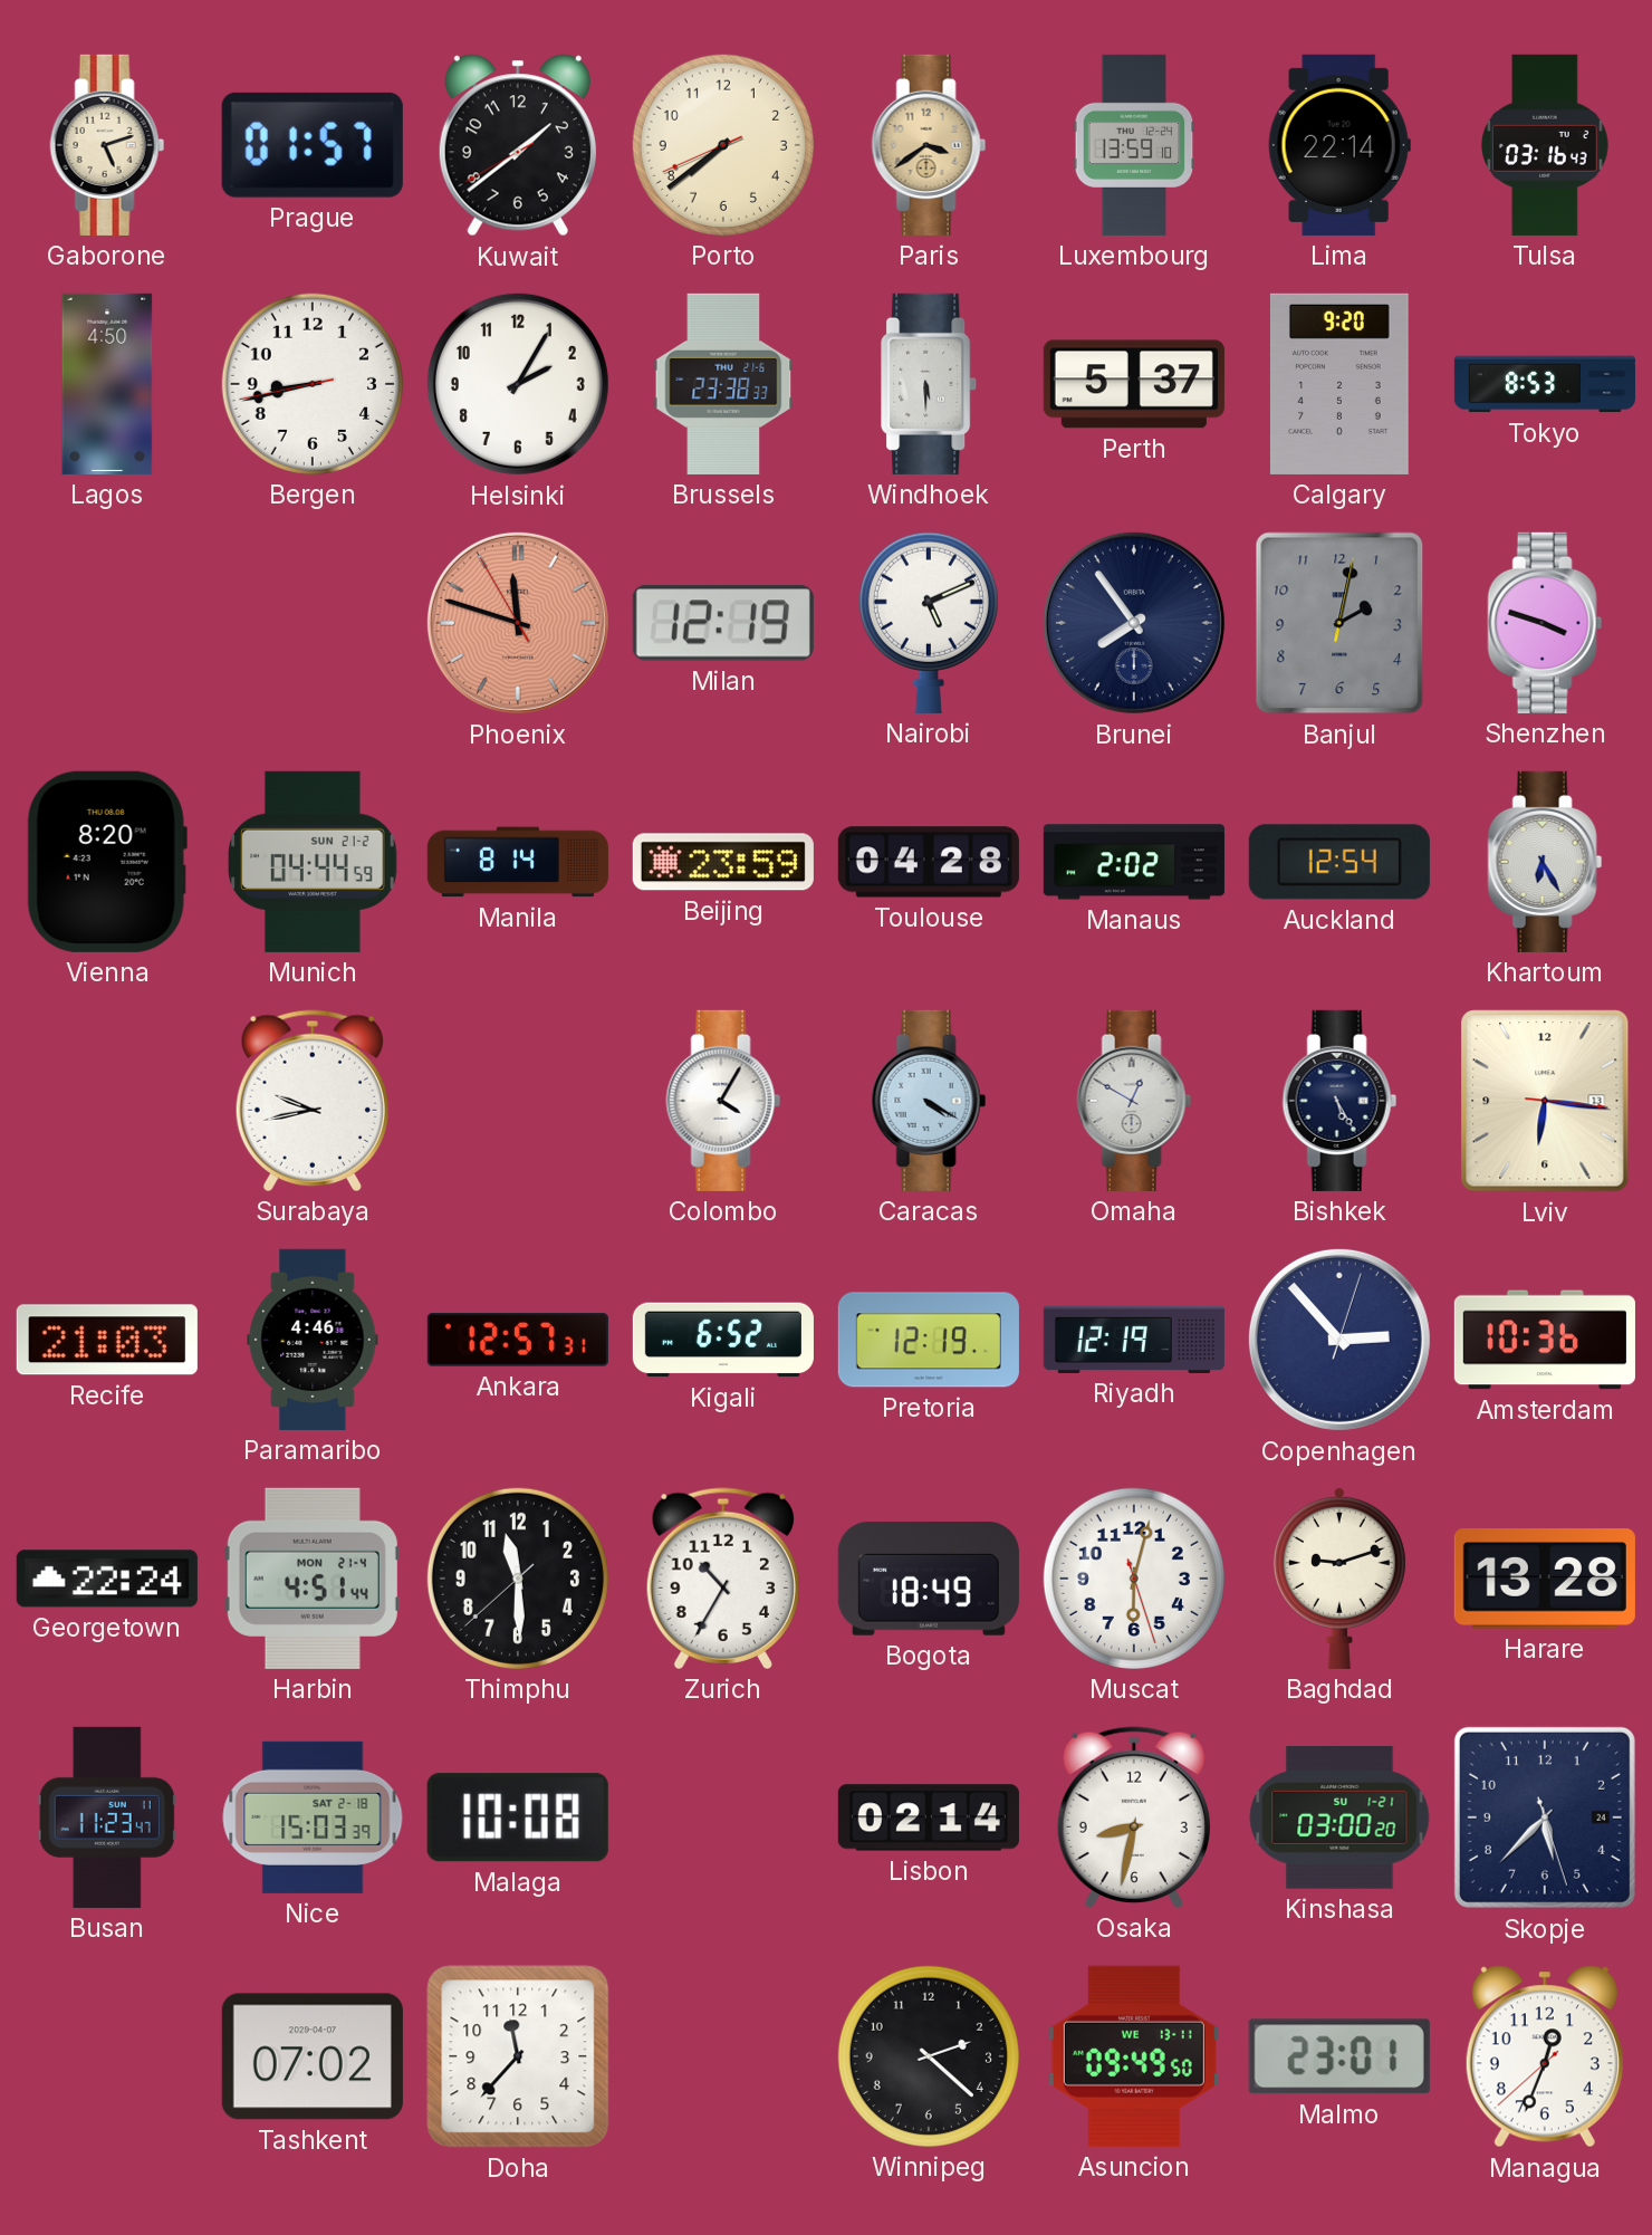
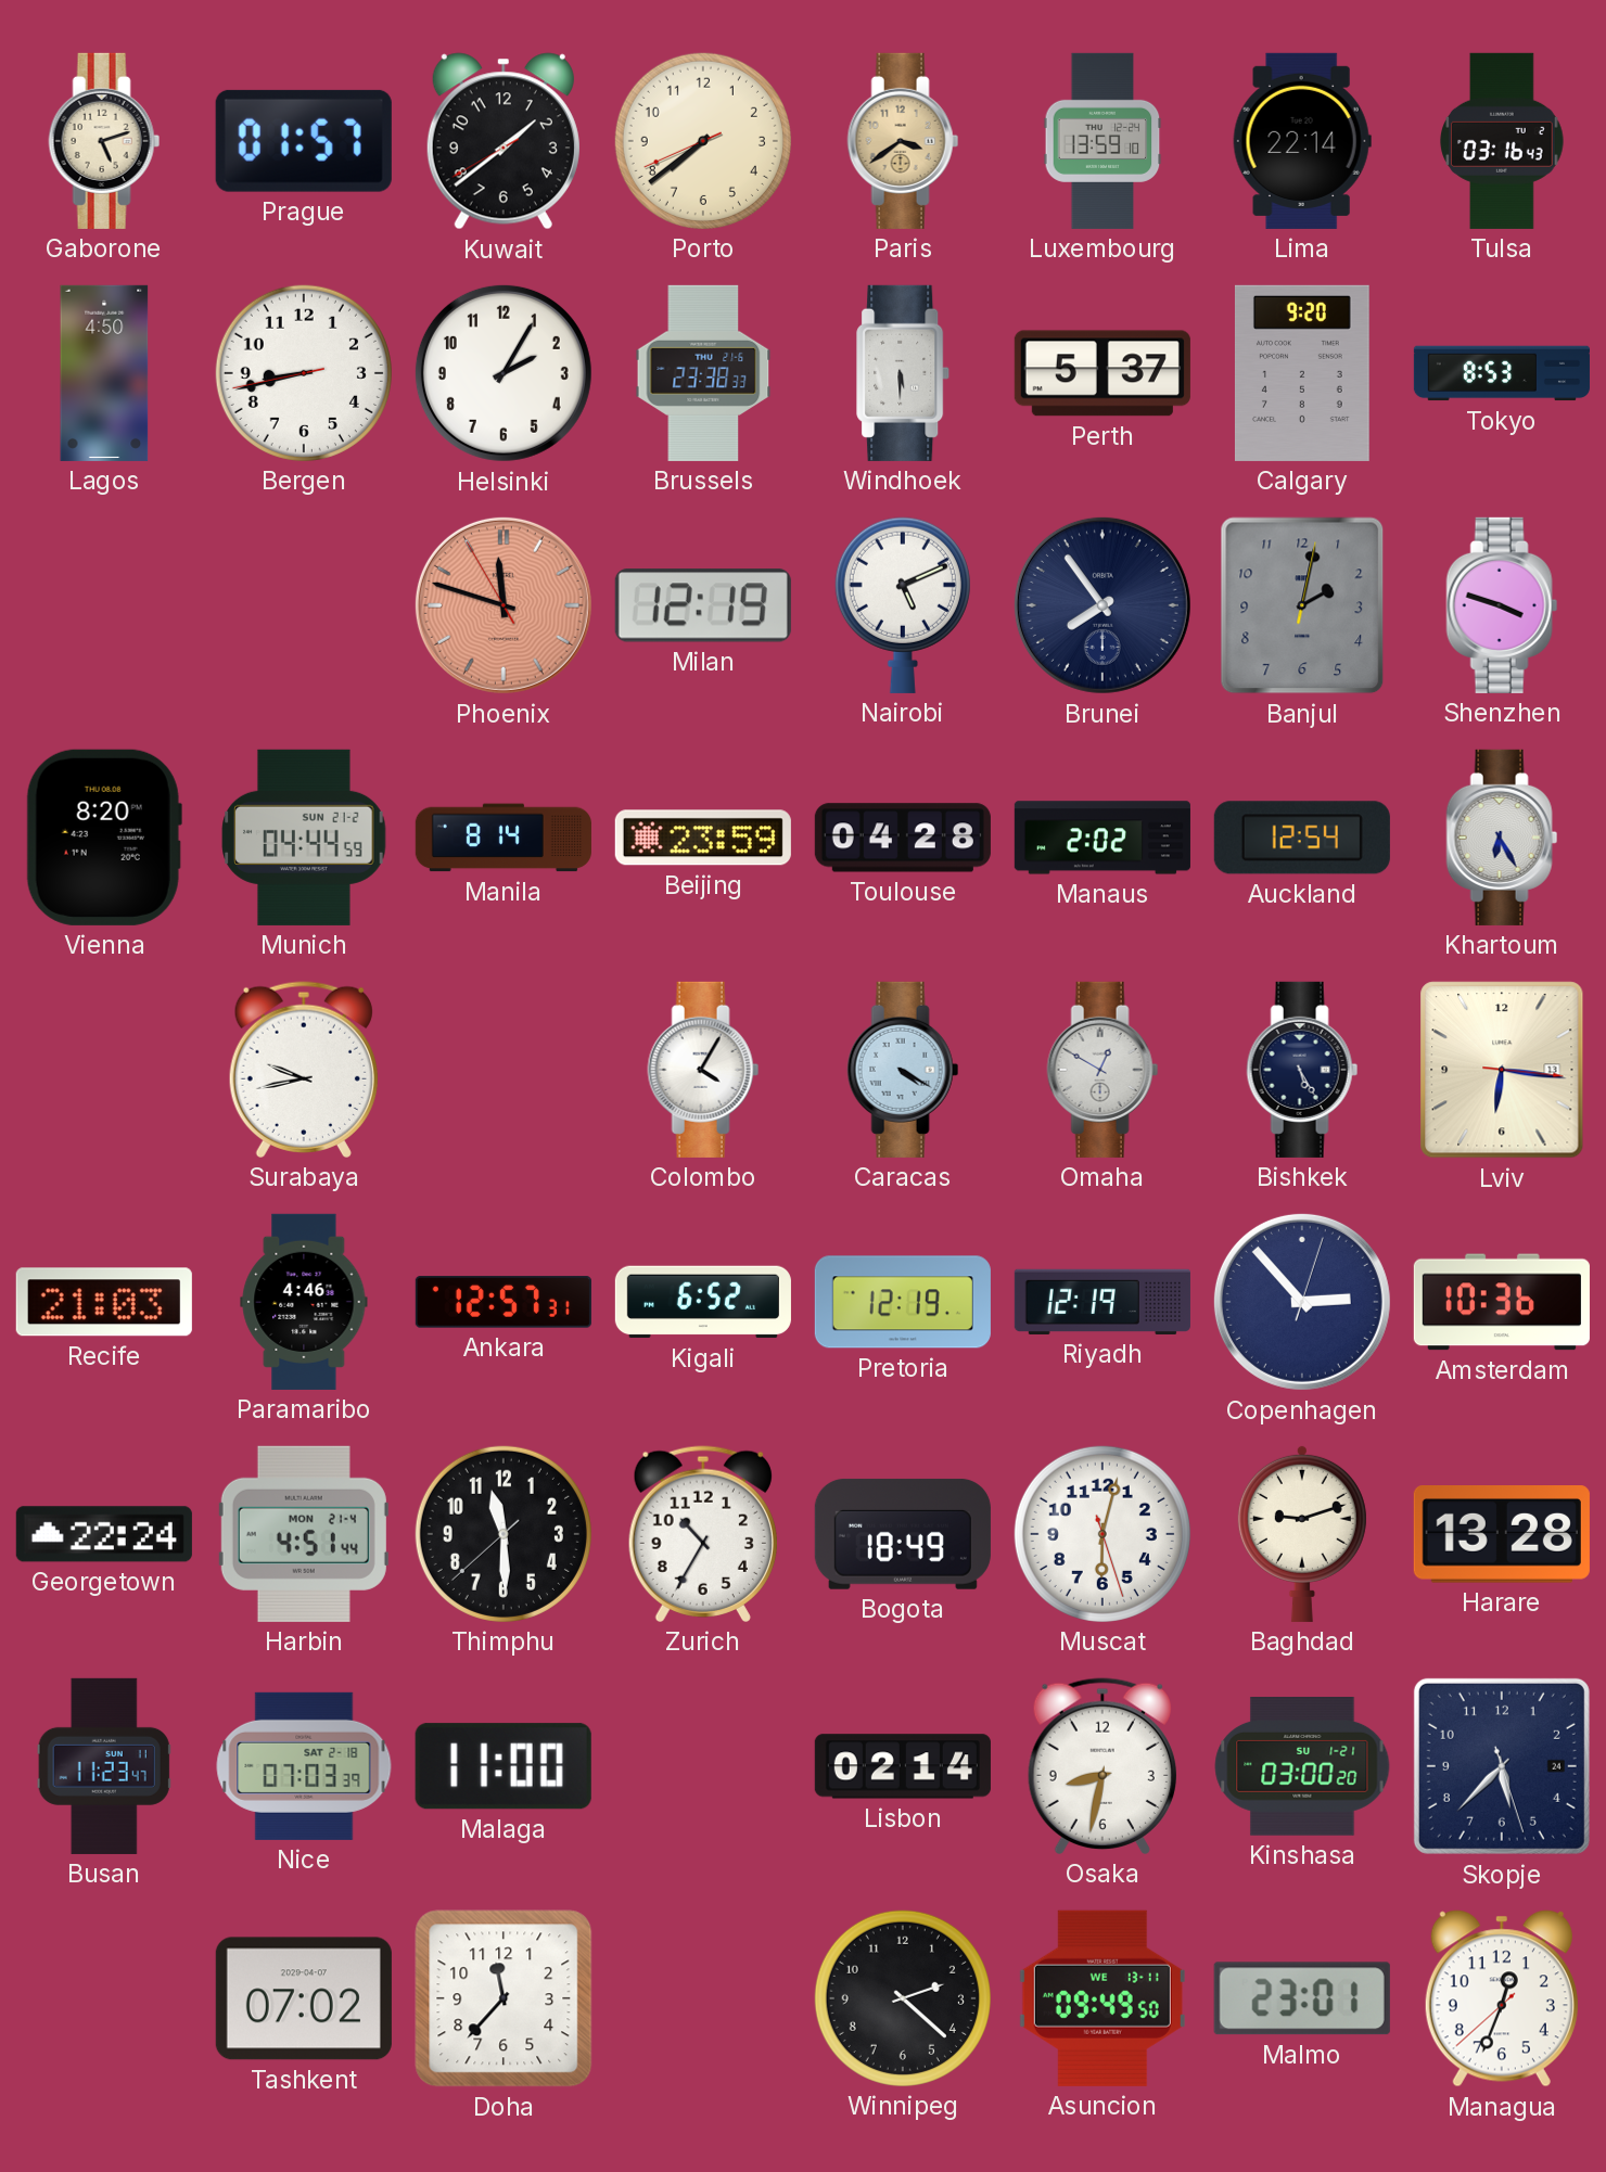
Nice: 15:03 -> 07:03 (304, 1766)
Malaga: 10:08 -> 11:00 (504, 1766)
